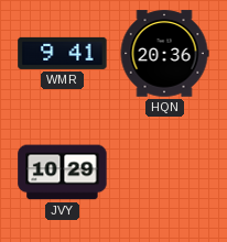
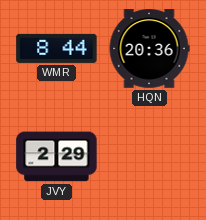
WMR: 9:41 -> 8:44 (57, 48)
JVY: 10:29 -> 2:29 (57, 157)
